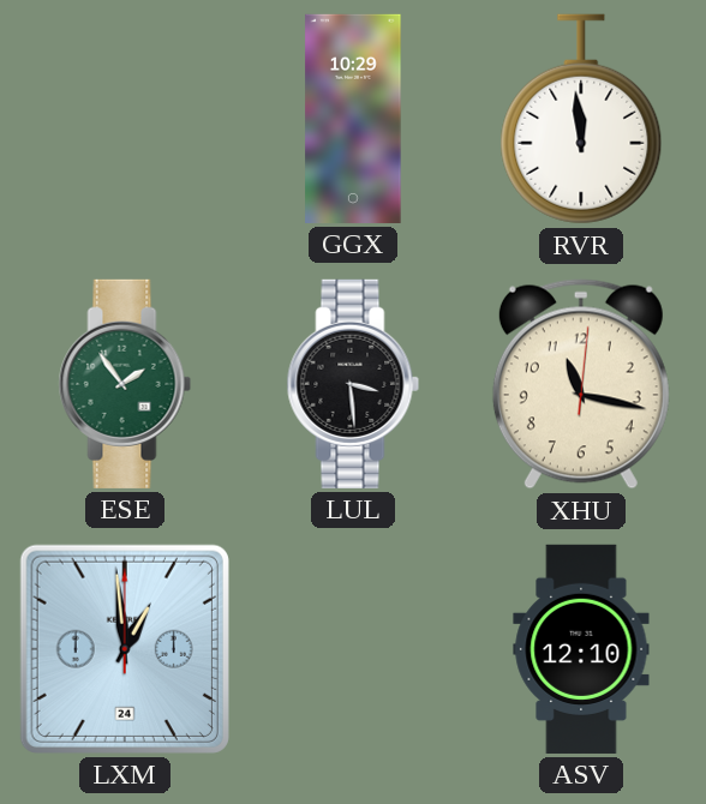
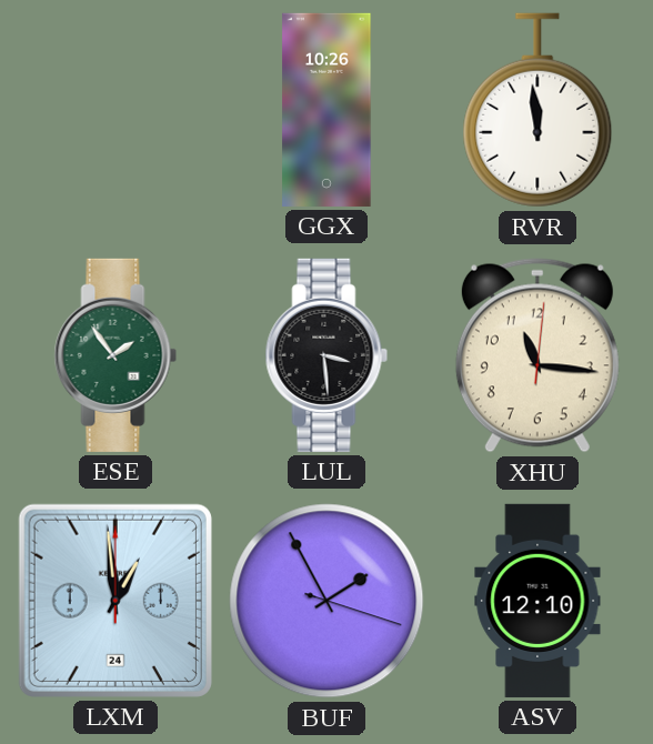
GGX: 10:29 -> 10:26 (326, 110)
XHU: 11:17 -> 11:16 (538, 355)
BUF: none -> 1:55 (326, 601)
